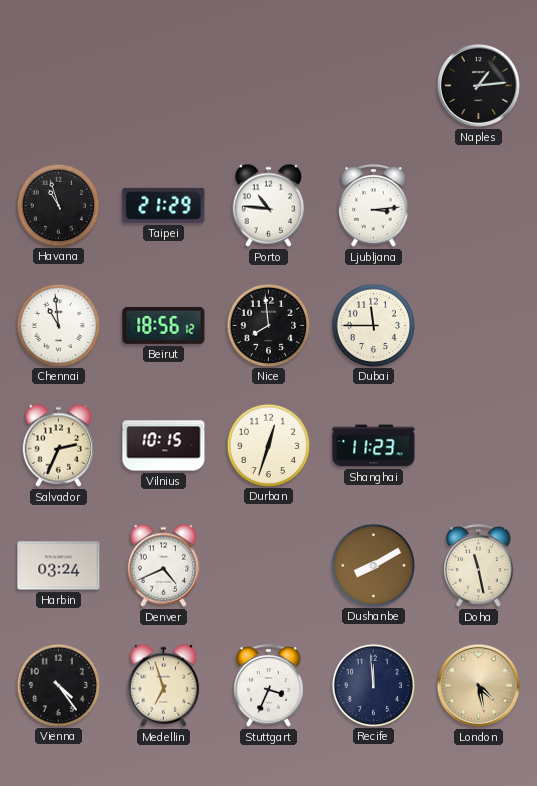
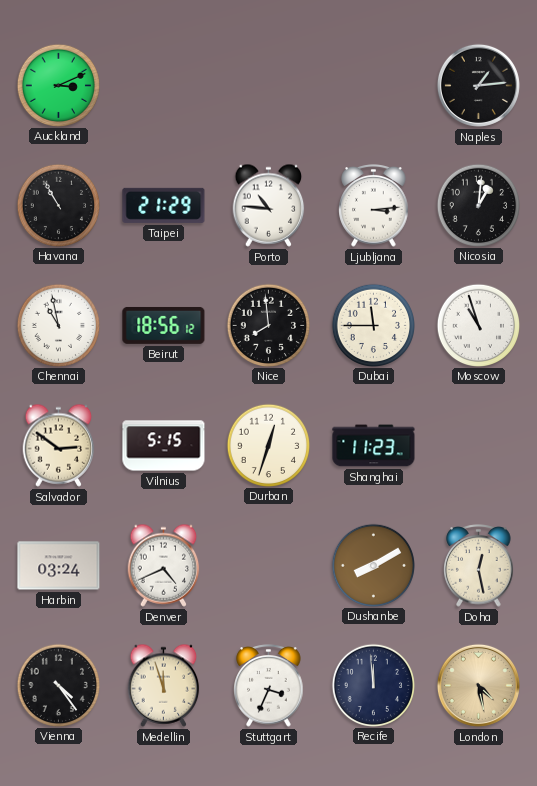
Auckland: none -> 3:11 (58, 85)
Havana: 10:57 -> 10:55 (58, 205)
Nicosia: none -> 1:01 (478, 205)
Chennai: 10:59 -> 10:58 (58, 325)
Moscow: none -> 10:57 (478, 325)
Salvador: 2:34 -> 2:51 (59, 445)
Vilnius: 10:15 -> 5:15 (164, 446)
Doha: 11:28 -> 12:28 (479, 566)
Medellin: 6:57 -> 11:57 (164, 685)
